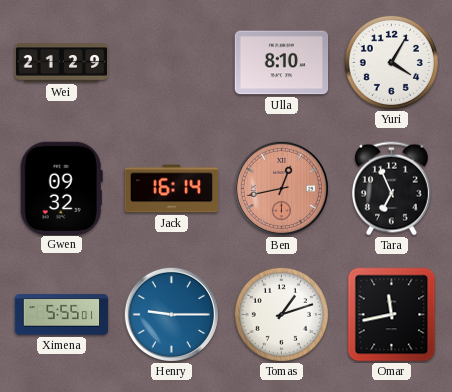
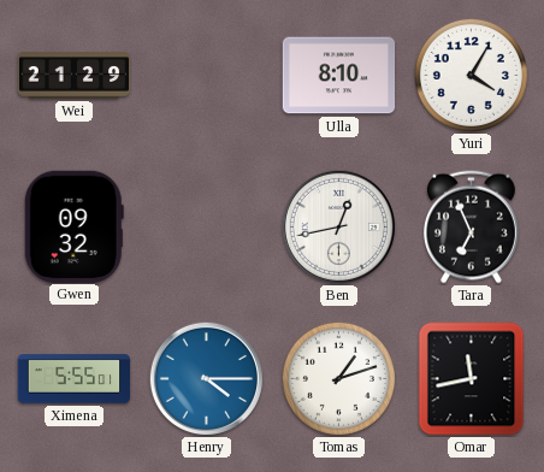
Jack: 16:14 -> none (172, 189)
Ben dial: salmon -> white (338, 226)
Henry: 9:15 -> 4:15 (206, 378)
